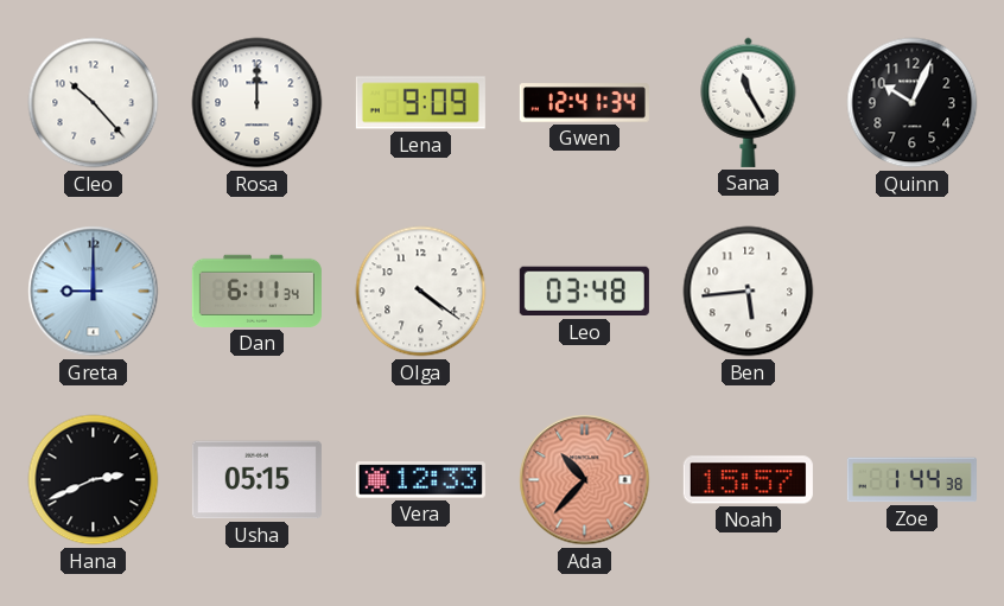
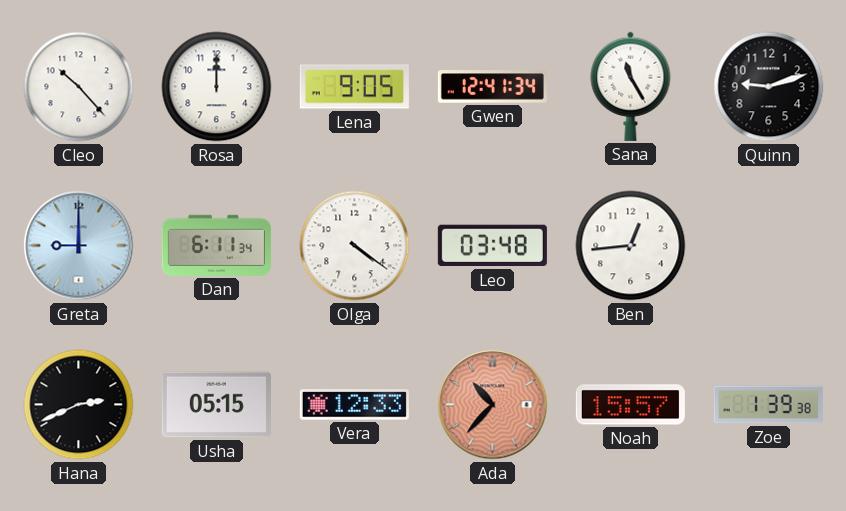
Lena: 9:09 -> 9:05 (354, 87)
Quinn: 10:04 -> 9:12 (769, 87)
Ben: 5:44 -> 12:44 (631, 246)
Zoe: 1:44 -> 1:39 (768, 405)
